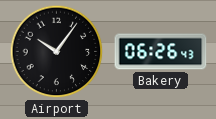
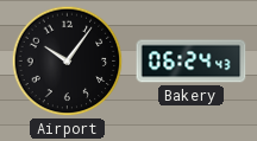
Bakery: 06:26 -> 06:24 (192, 62)
